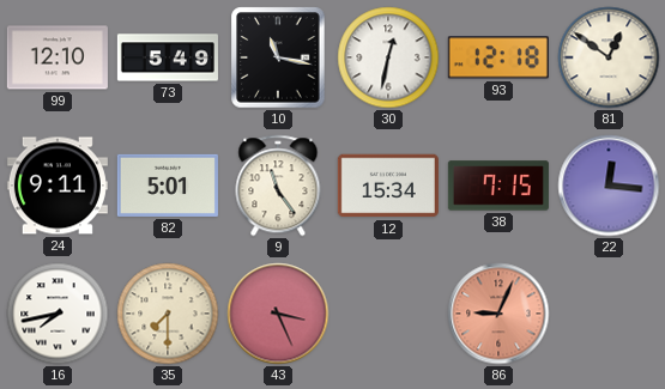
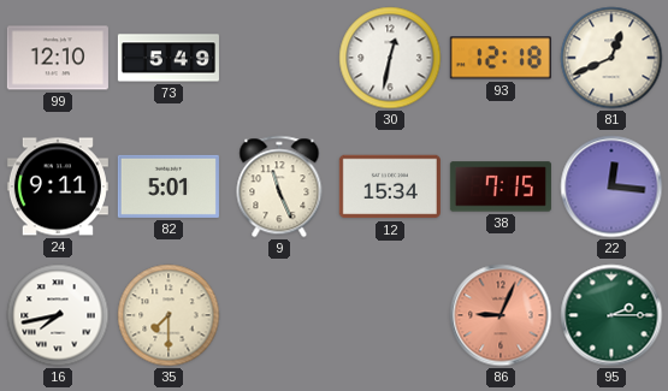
10: 11:17 -> none (278, 57)
81: 12:51 -> 12:41 (611, 58)
9: 11:24 -> 11:26 (279, 186)
43: 3:26 -> none (278, 314)
95: none -> 2:15 (611, 315)
